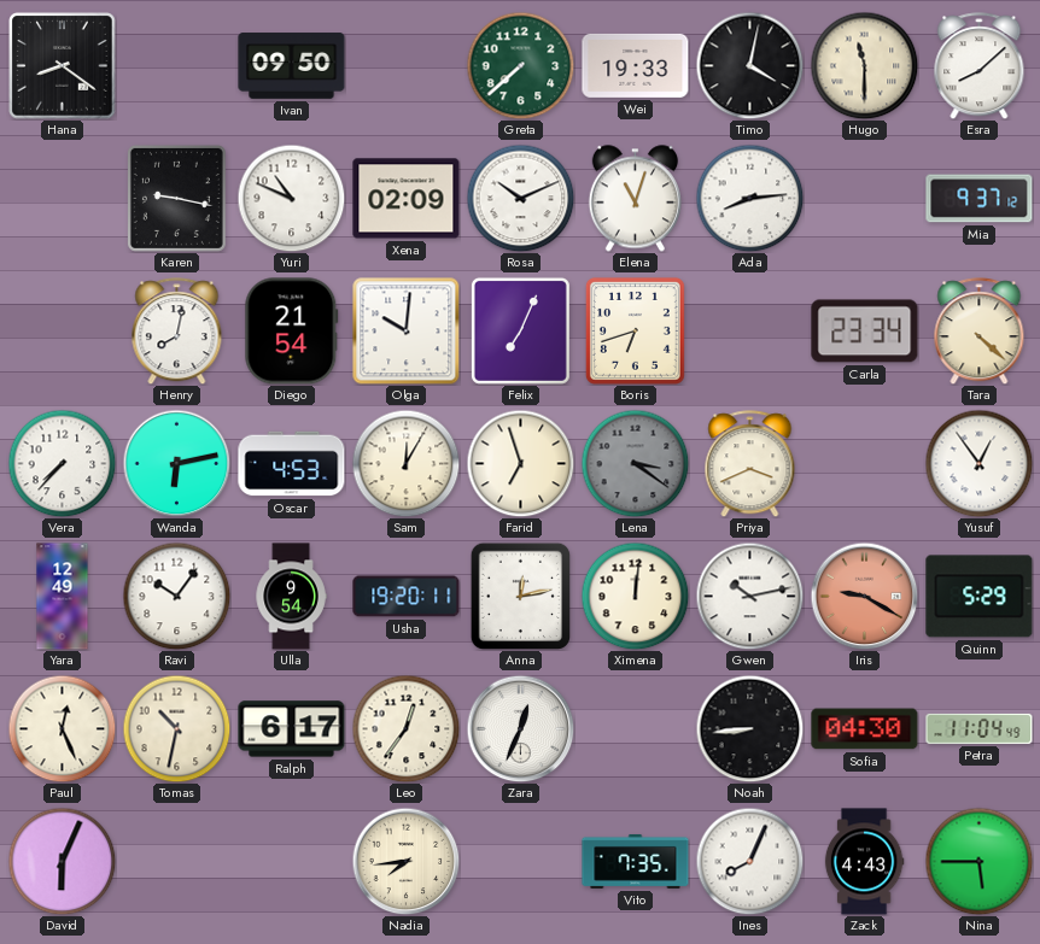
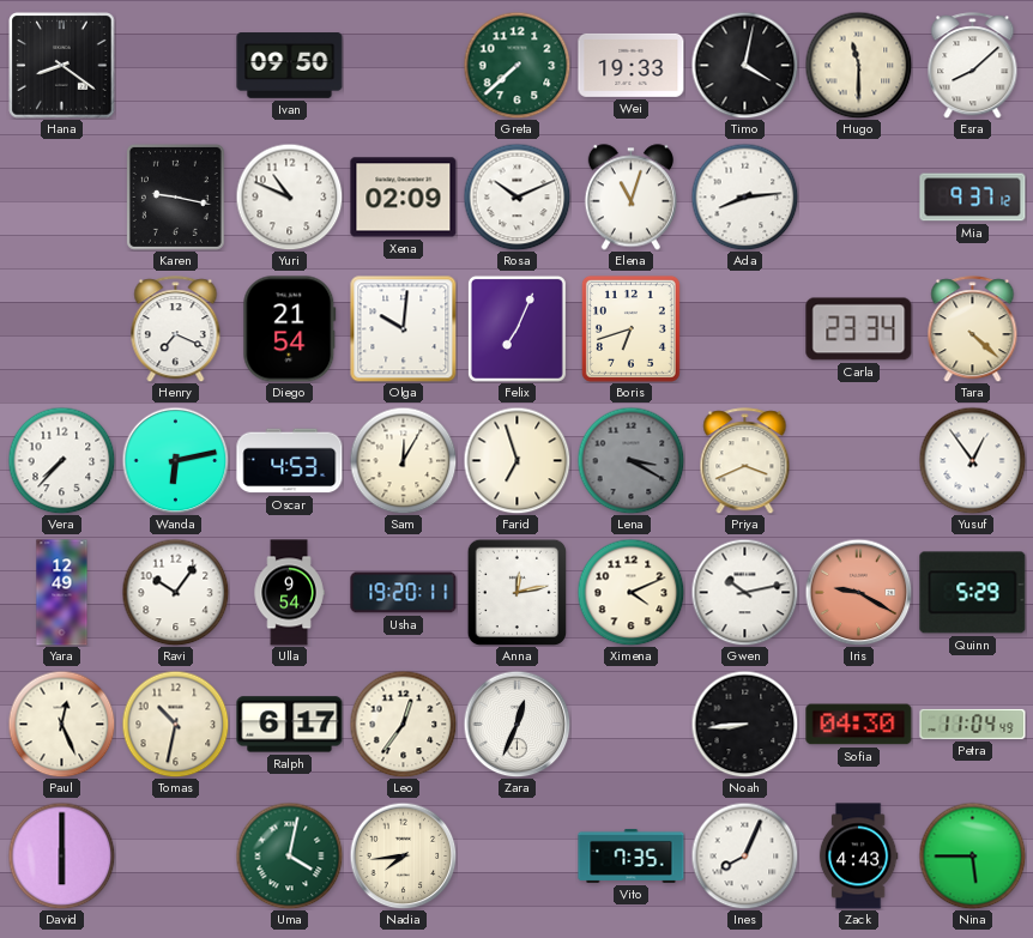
Henry: 8:02 -> 7:19 (176, 329)
Lena: 3:21 -> 3:20 (630, 460)
Ximena: 12:01 -> 4:11 (630, 592)
David: 6:04 -> 6:00 (61, 855)
Uma: none -> 4:02 (289, 855)
